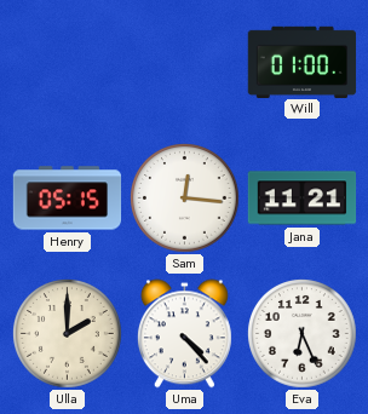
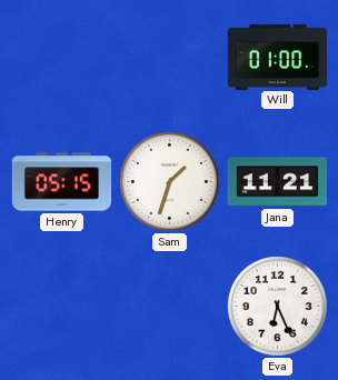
Sam: 12:16 -> 1:33 (170, 182)
Ulla: 2:00 -> none (68, 334)
Uma: 4:23 -> none (184, 334)
